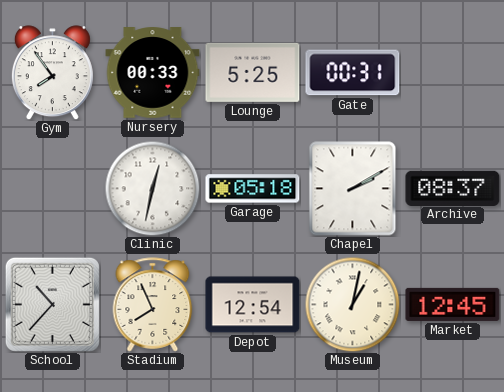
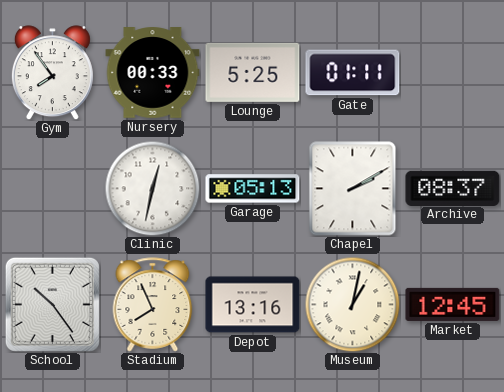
Gate: 00:31 -> 01:11 (353, 73)
Garage: 05:18 -> 05:13 (253, 189)
School: 10:37 -> 10:24 (52, 304)
Depot: 12:54 -> 13:16 (253, 305)
